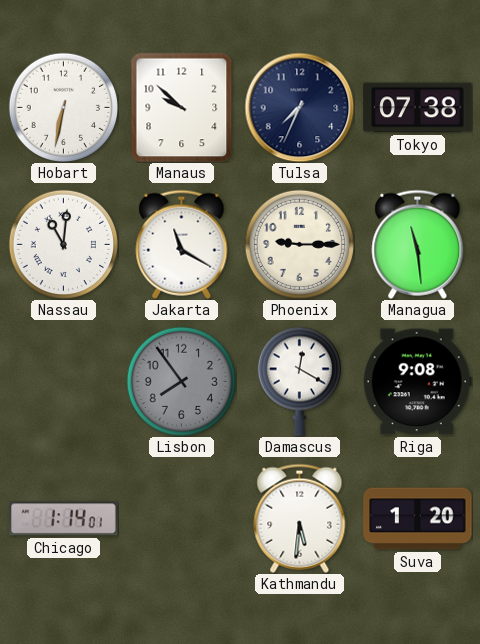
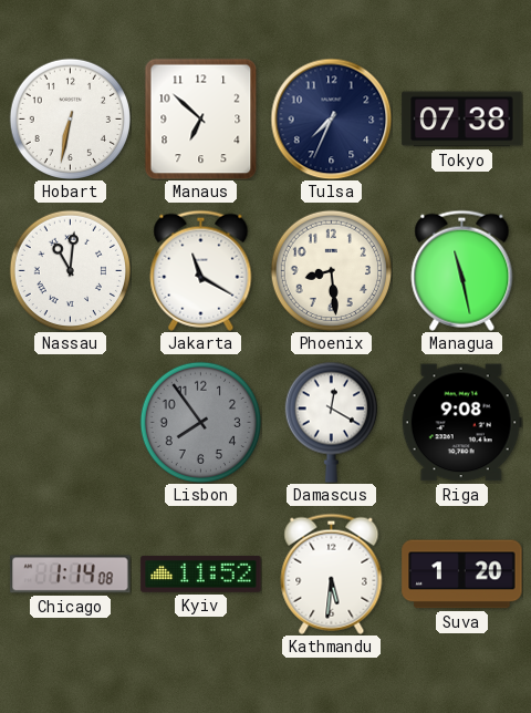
Manaus: 9:52 -> 6:52 (201, 118)
Phoenix: 9:15 -> 8:29 (331, 270)
Managua: 11:29 -> 11:28 (462, 270)
Chicago: 1:14:01 -> 1:14:08 (71, 575)
Kyiv: none -> 11:52 (201, 575)
